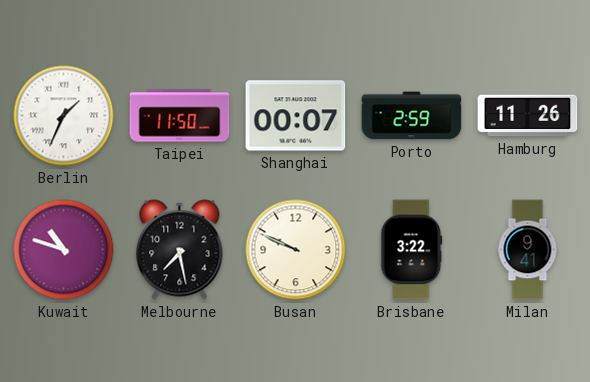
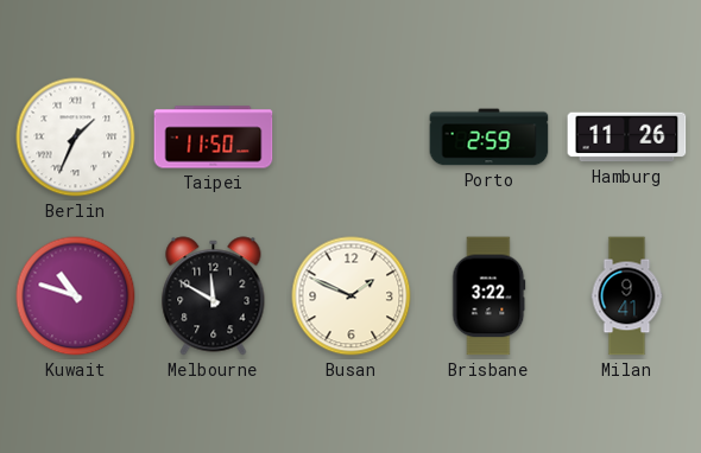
Shanghai: 00:07 -> none (296, 116)
Melbourne: 7:28 -> 11:50 (214, 296)
Busan: 9:49 -> 1:49 (352, 296)
